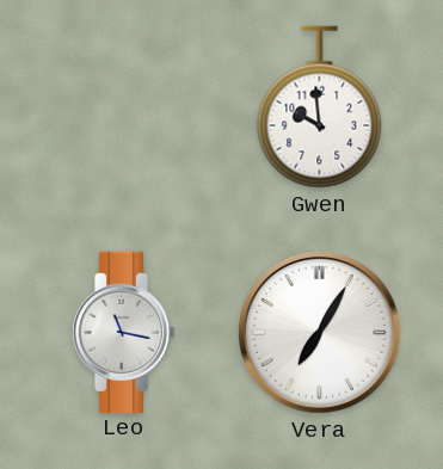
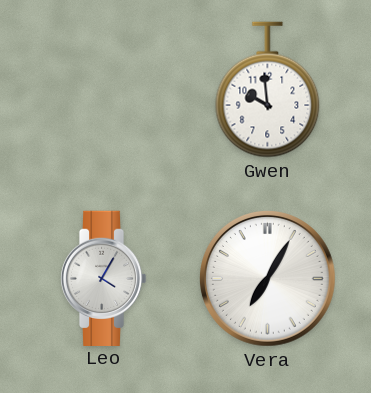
Leo: 11:17 -> 4:05 (103, 278)
